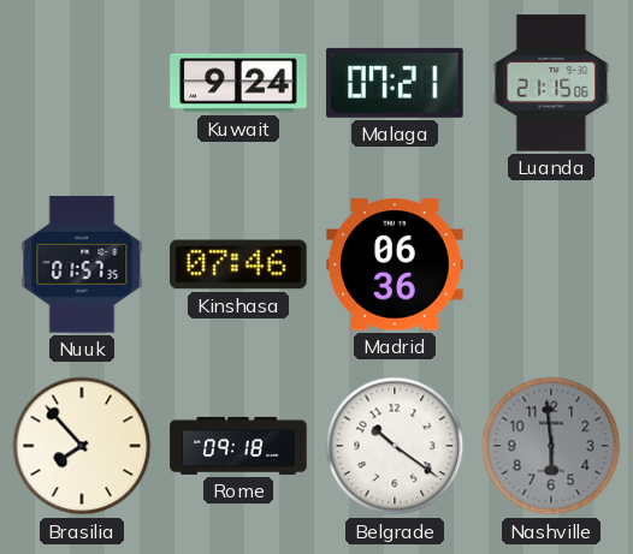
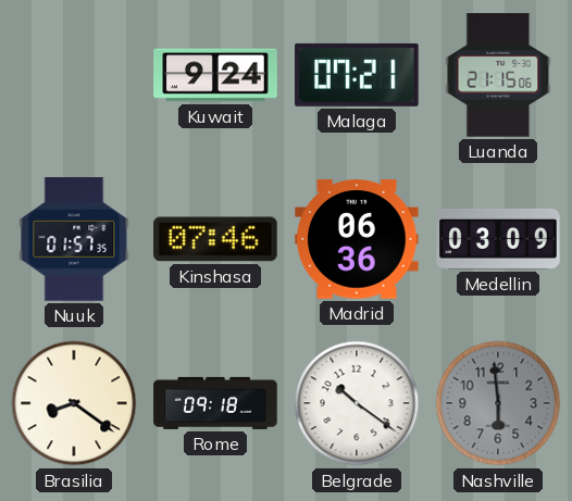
Medellin: none -> 03:09 (498, 239)
Brasilia: 7:53 -> 8:21 (74, 403)
